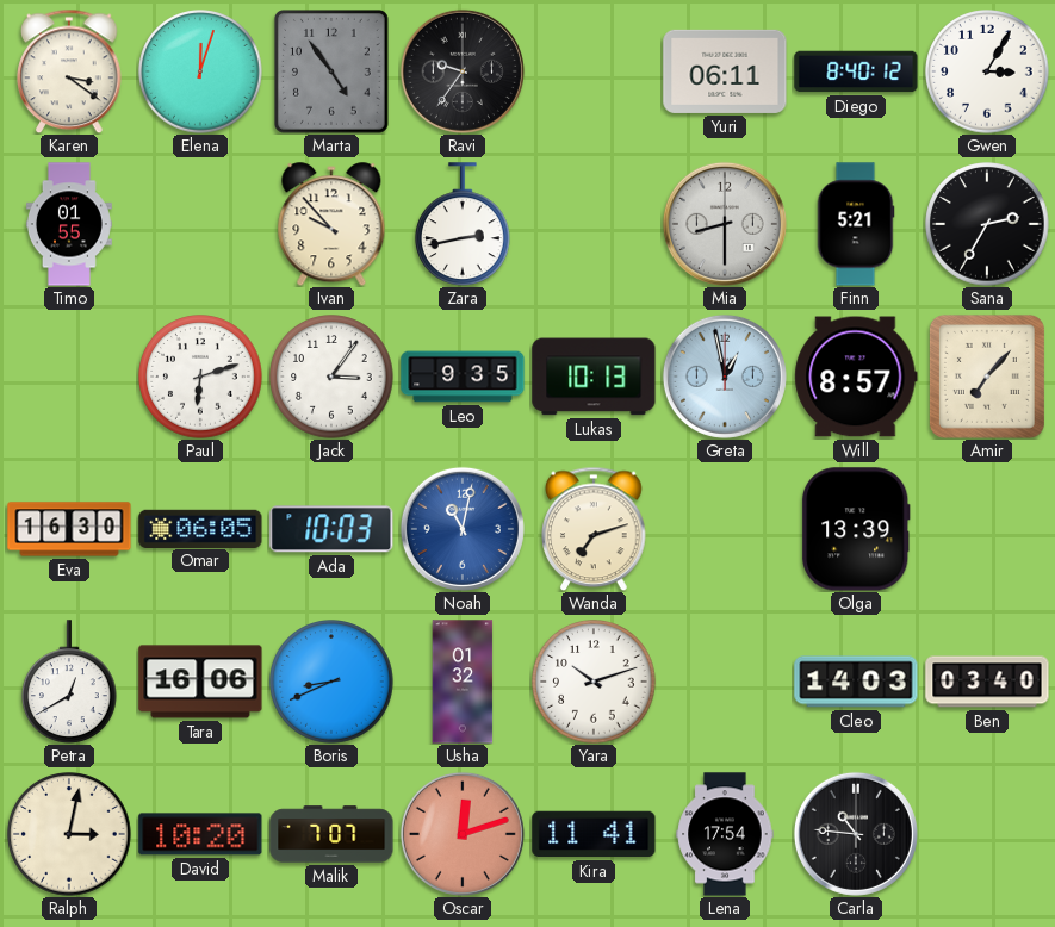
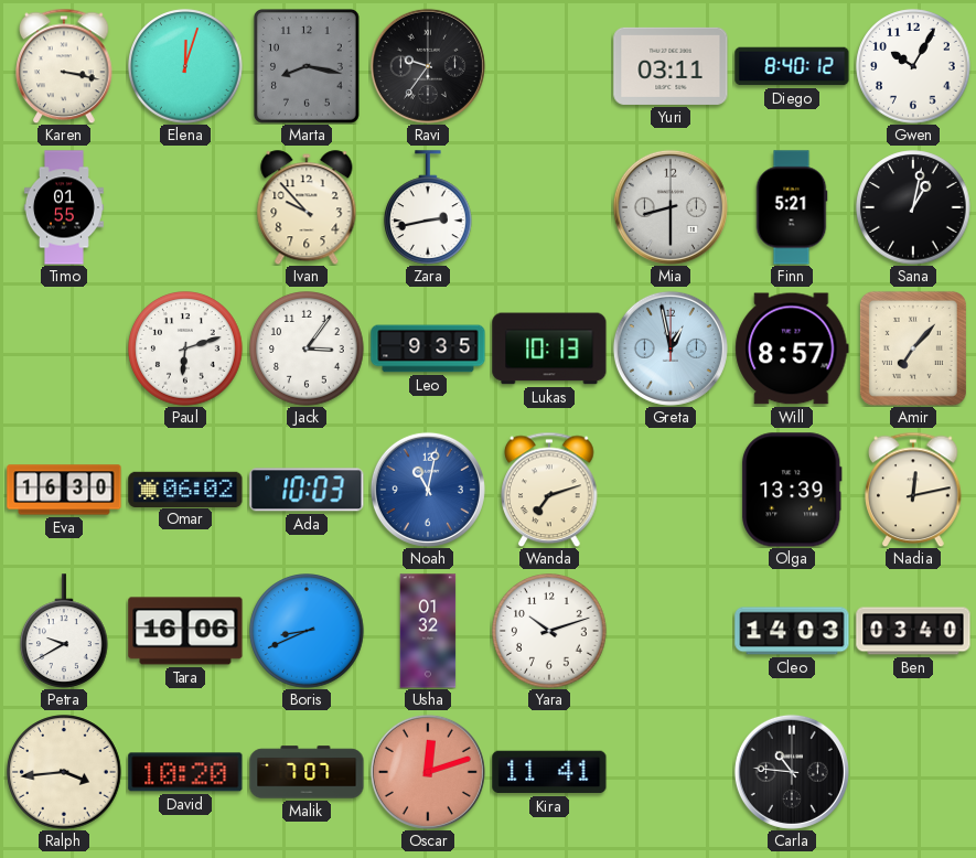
Karen: 3:21 -> 3:17 (64, 66)
Marta: 4:54 -> 8:17 (308, 67)
Yuri: 06:11 -> 03:11 (671, 66)
Gwen: 3:05 -> 10:05 (913, 66)
Sana: 2:35 -> 1:02 (913, 207)
Omar: 06:05 -> 06:02 (185, 489)
Nadia: none -> 12:13 (913, 490)
Petra: 12:40 -> 9:40 (65, 631)
Ralph: 3:02 -> 3:44 (64, 772)
Lena: 17:54 -> none (725, 834)
